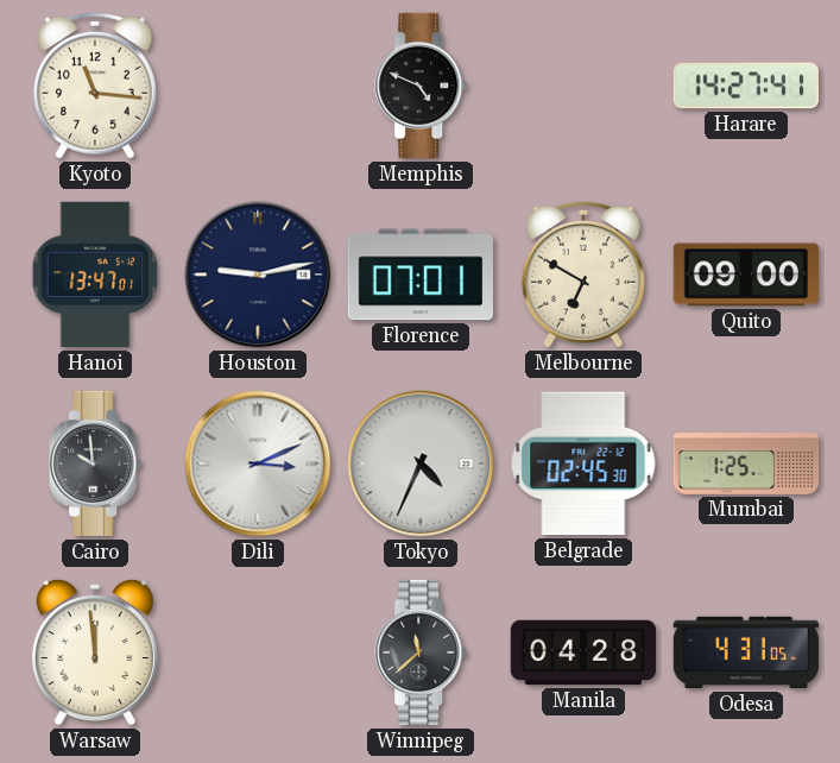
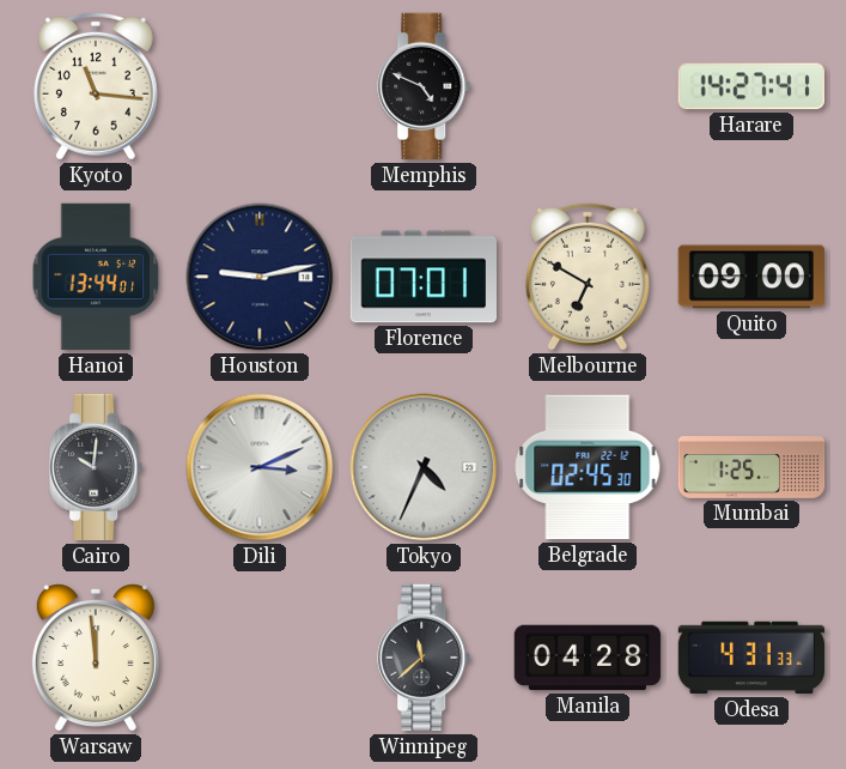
Hanoi: 13:47 -> 13:44 (96, 277)
Cairo: 9:59 -> 10:01 (97, 467)
Odesa: 4:31:05 -> 4:31:33 (751, 658)
